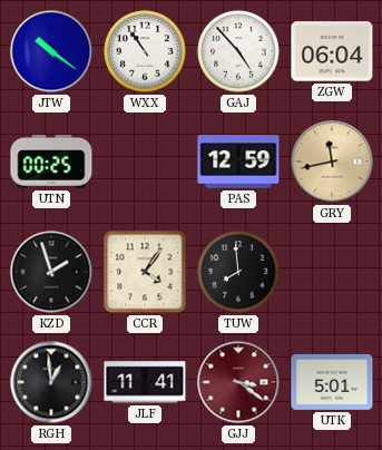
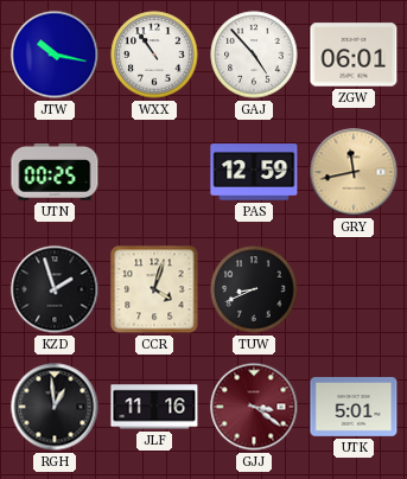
JTW: 10:21 -> 10:17 (55, 55)
ZGW: 06:04 -> 06:01 (354, 55)
CCR: 4:06 -> 4:03 (154, 289)
TUW: 7:59 -> 8:41 (254, 289)
JLF: 11:41 -> 11:16 (154, 407)
